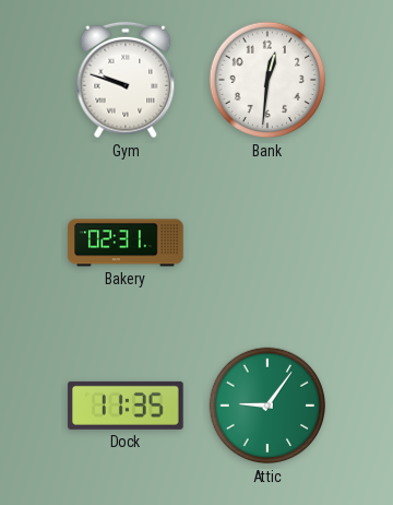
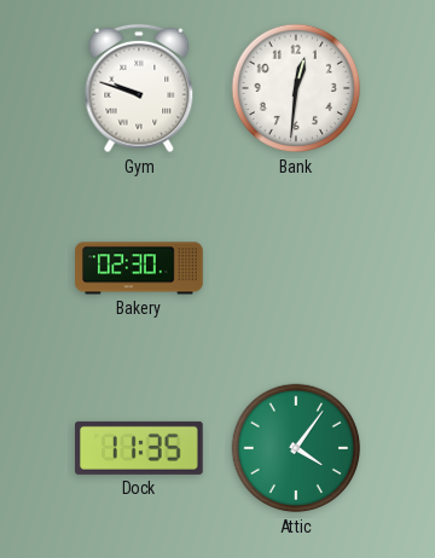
Bakery: 02:31 -> 02:30 (139, 268)
Attic: 9:06 -> 4:06 (296, 448)
